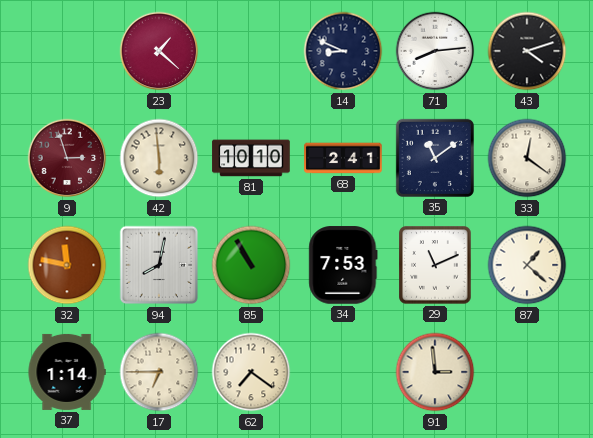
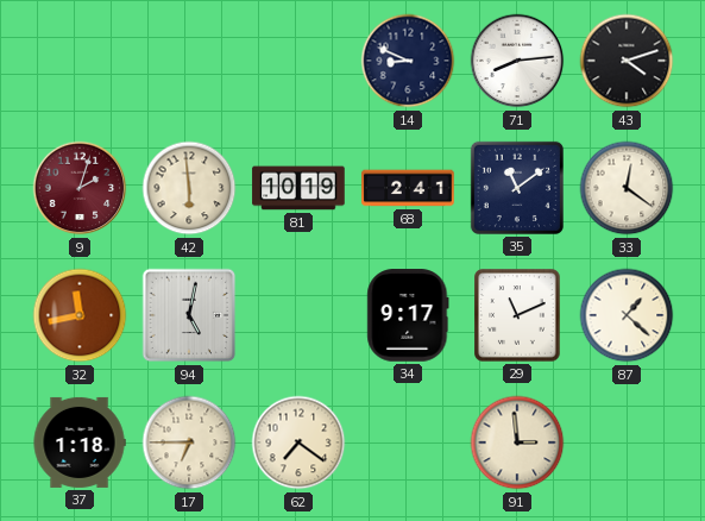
23: 1:22 -> none (159, 51)
9: 2:57 -> 2:03 (80, 188)
81: 10:10 -> 10:19 (298, 188)
32: 11:47 -> 11:43 (80, 315)
94: 8:02 -> 5:02 (189, 315)
85: 10:55 -> none (251, 265)
34: 7:53 -> 9:17 (408, 315)
37: 1:14 -> 1:18 (80, 442)
